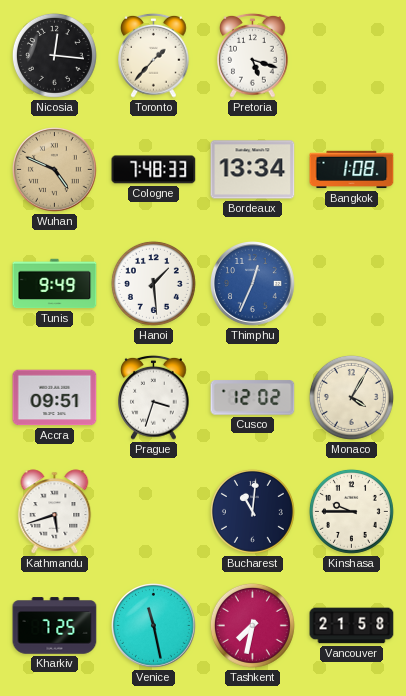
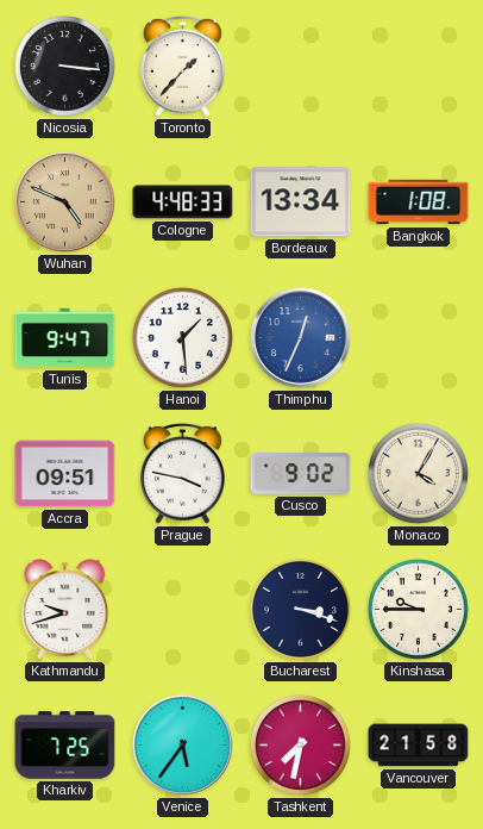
Nicosia: 12:16 -> 3:16 (64, 66)
Pretoria: 5:18 -> none (253, 55)
Cologne: 7:48 -> 4:48 (183, 202)
Tunis: 9:49 -> 9:47 (65, 338)
Prague: 3:33 -> 3:47 (183, 473)
Cusco: 12:02 -> 9:02 (301, 474)
Kathmandu: 5:42 -> 9:42 (65, 610)
Bucharest: 11:01 -> 3:18 (300, 609)
Venice: 11:28 -> 5:36 (183, 746)
